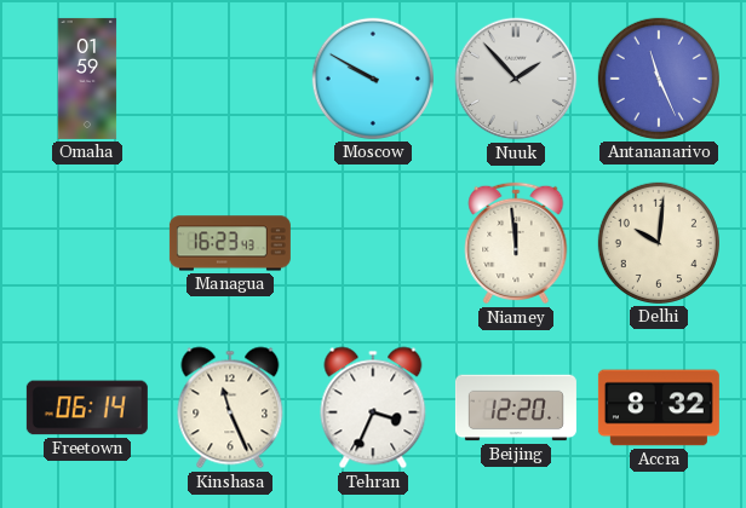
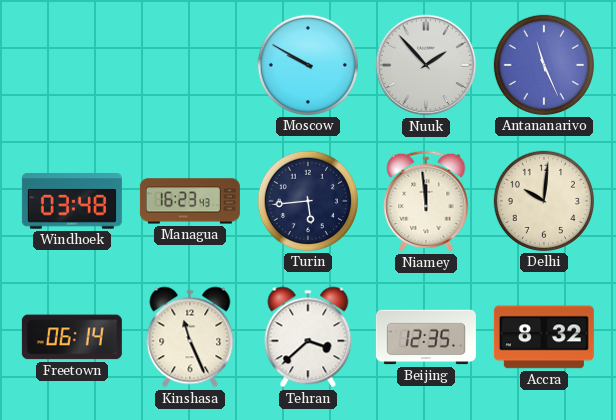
Omaha: 01:59 -> none (87, 79)
Windhoek: none -> 03:48 (72, 201)
Turin: none -> 5:44 (308, 201)
Tehran: 3:34 -> 3:38 (308, 337)
Beijing: 12:20 -> 12:35 (426, 337)
